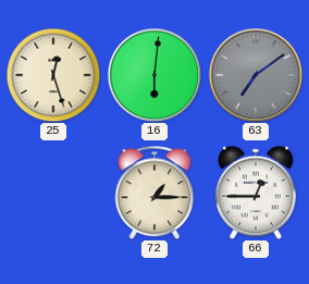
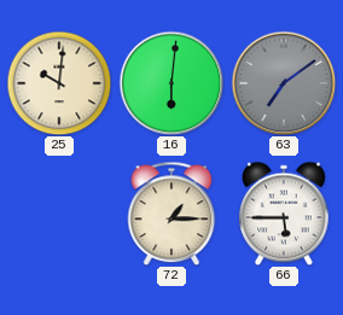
25: 12:27 -> 10:01 (59, 83)
66: 12:45 -> 5:45 (284, 214)
